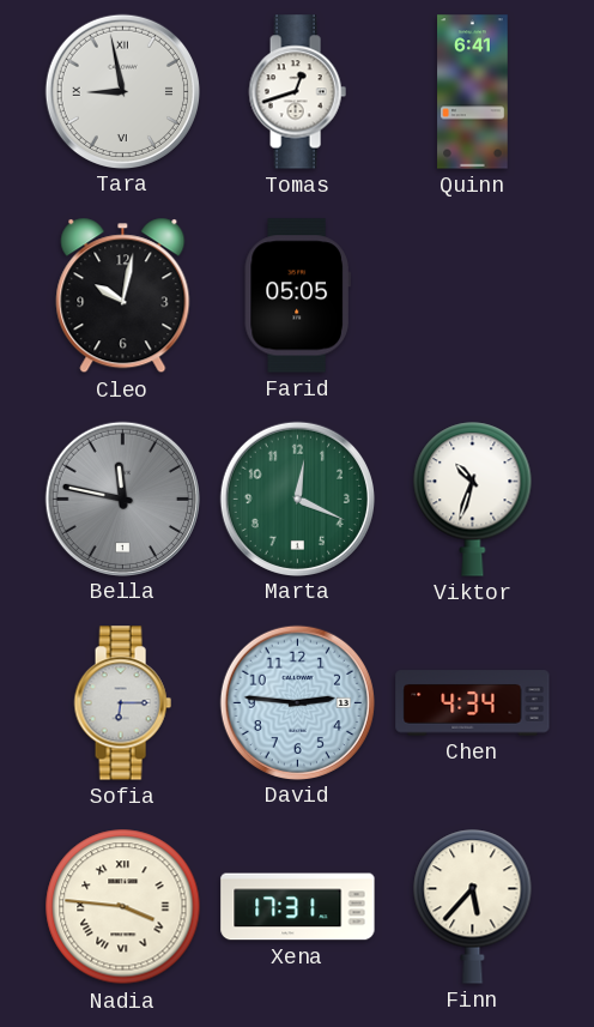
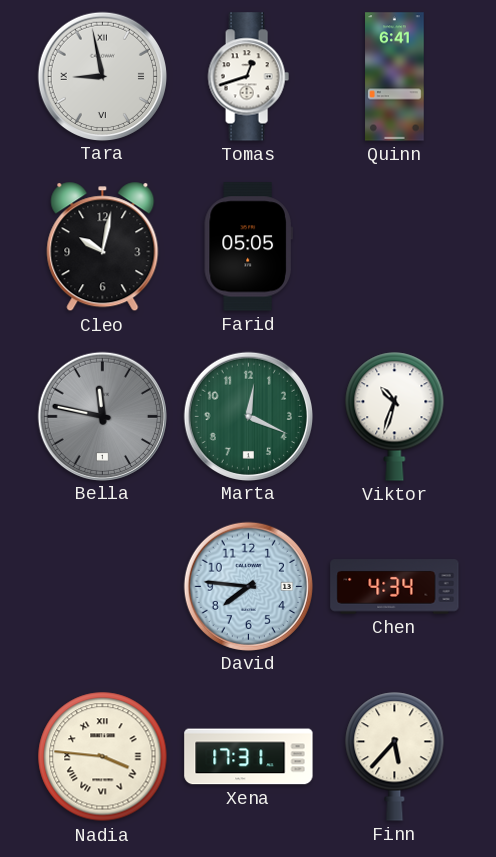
Sofia: 6:15 -> none (122, 703)
David: 2:46 -> 7:46 (248, 586)
